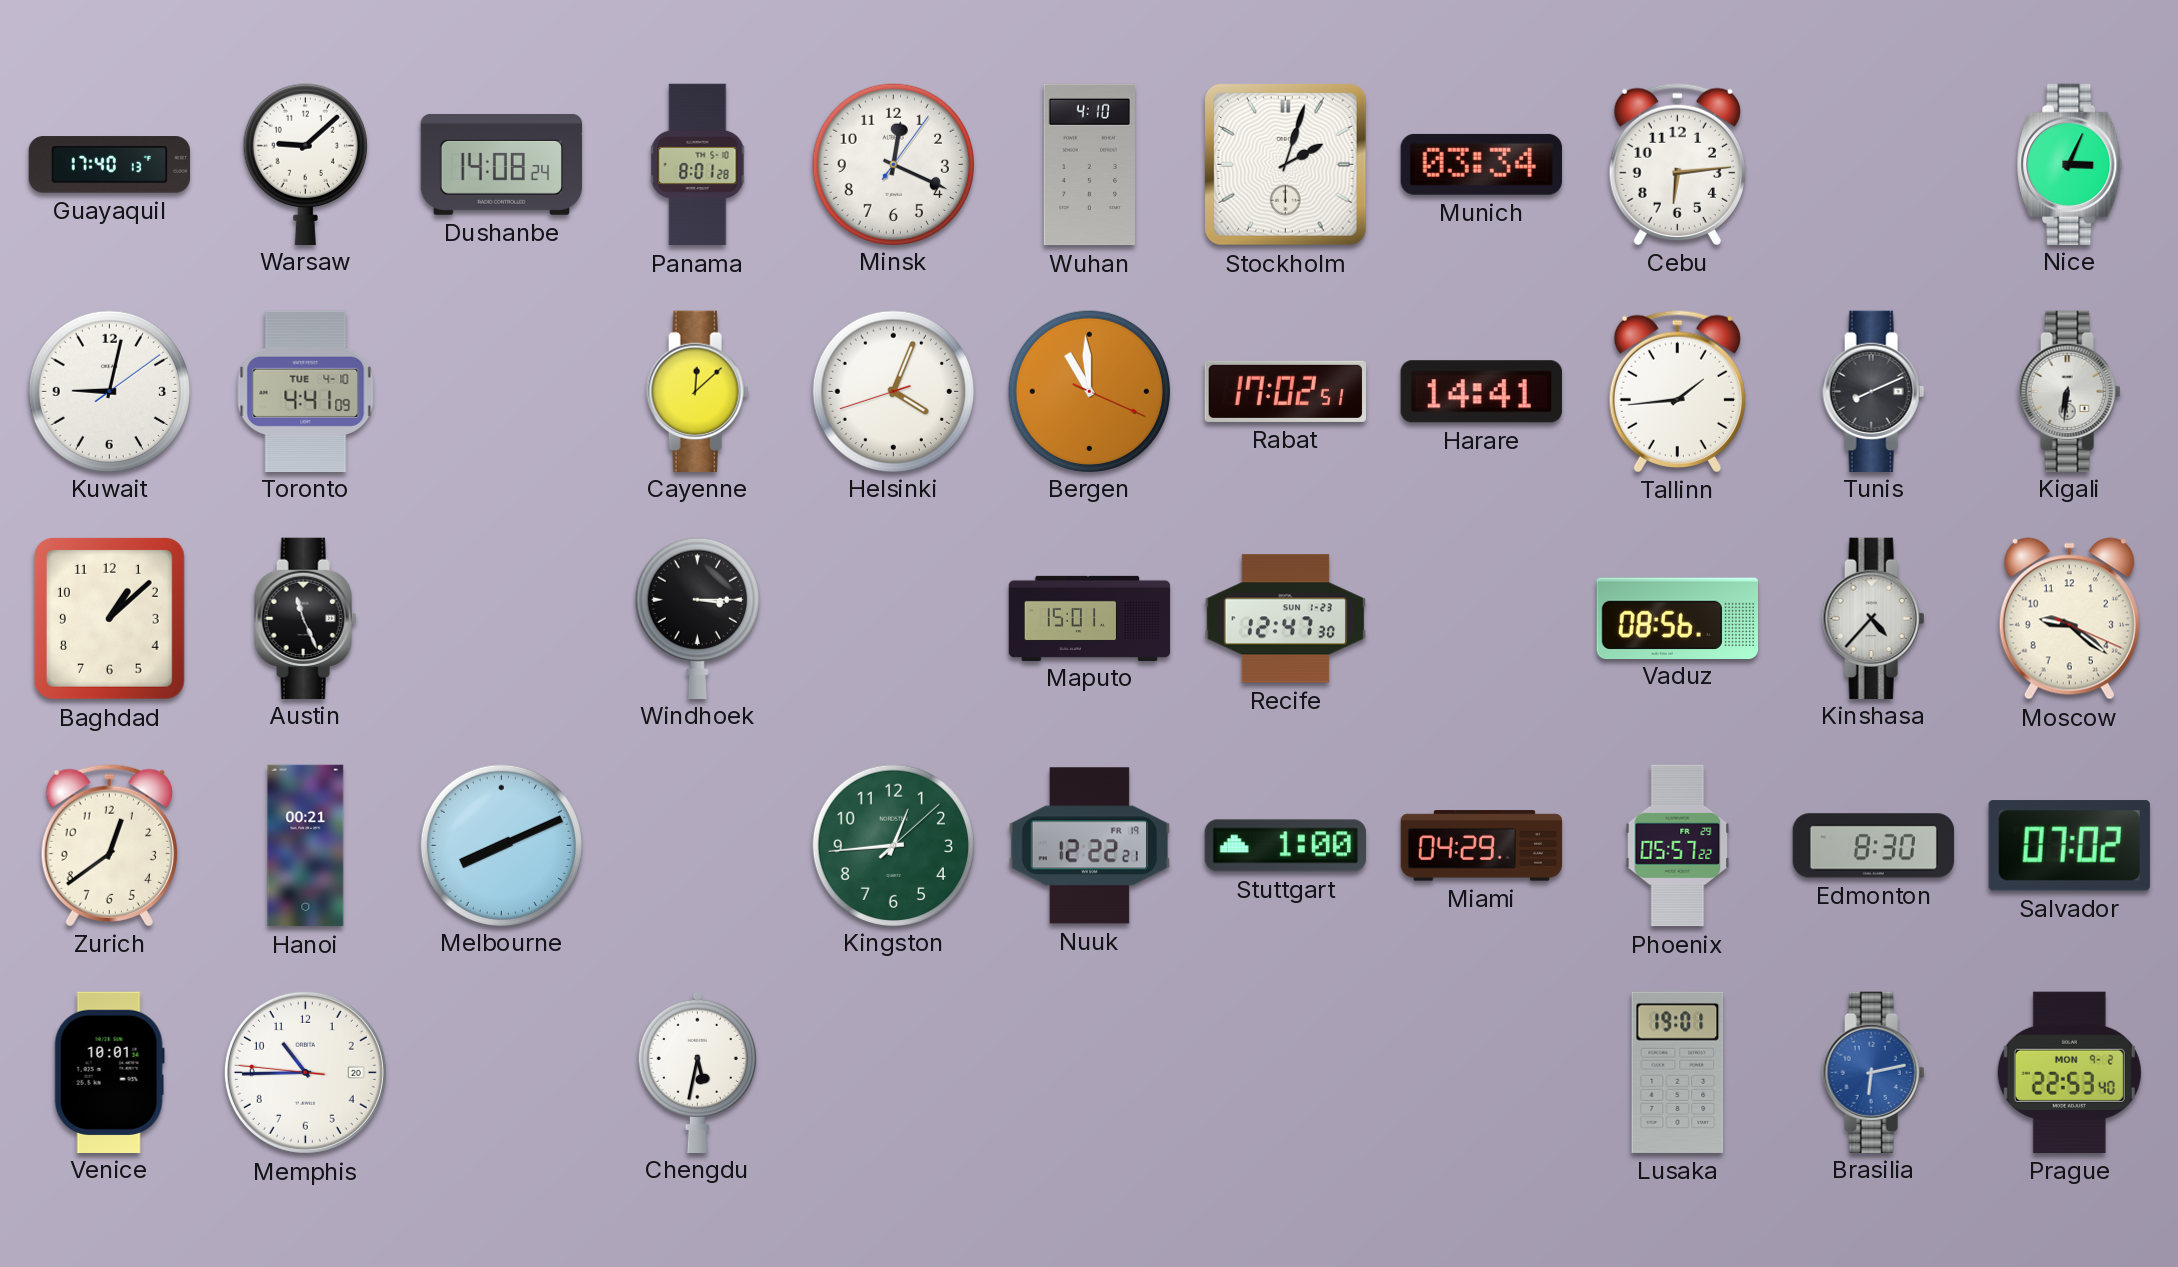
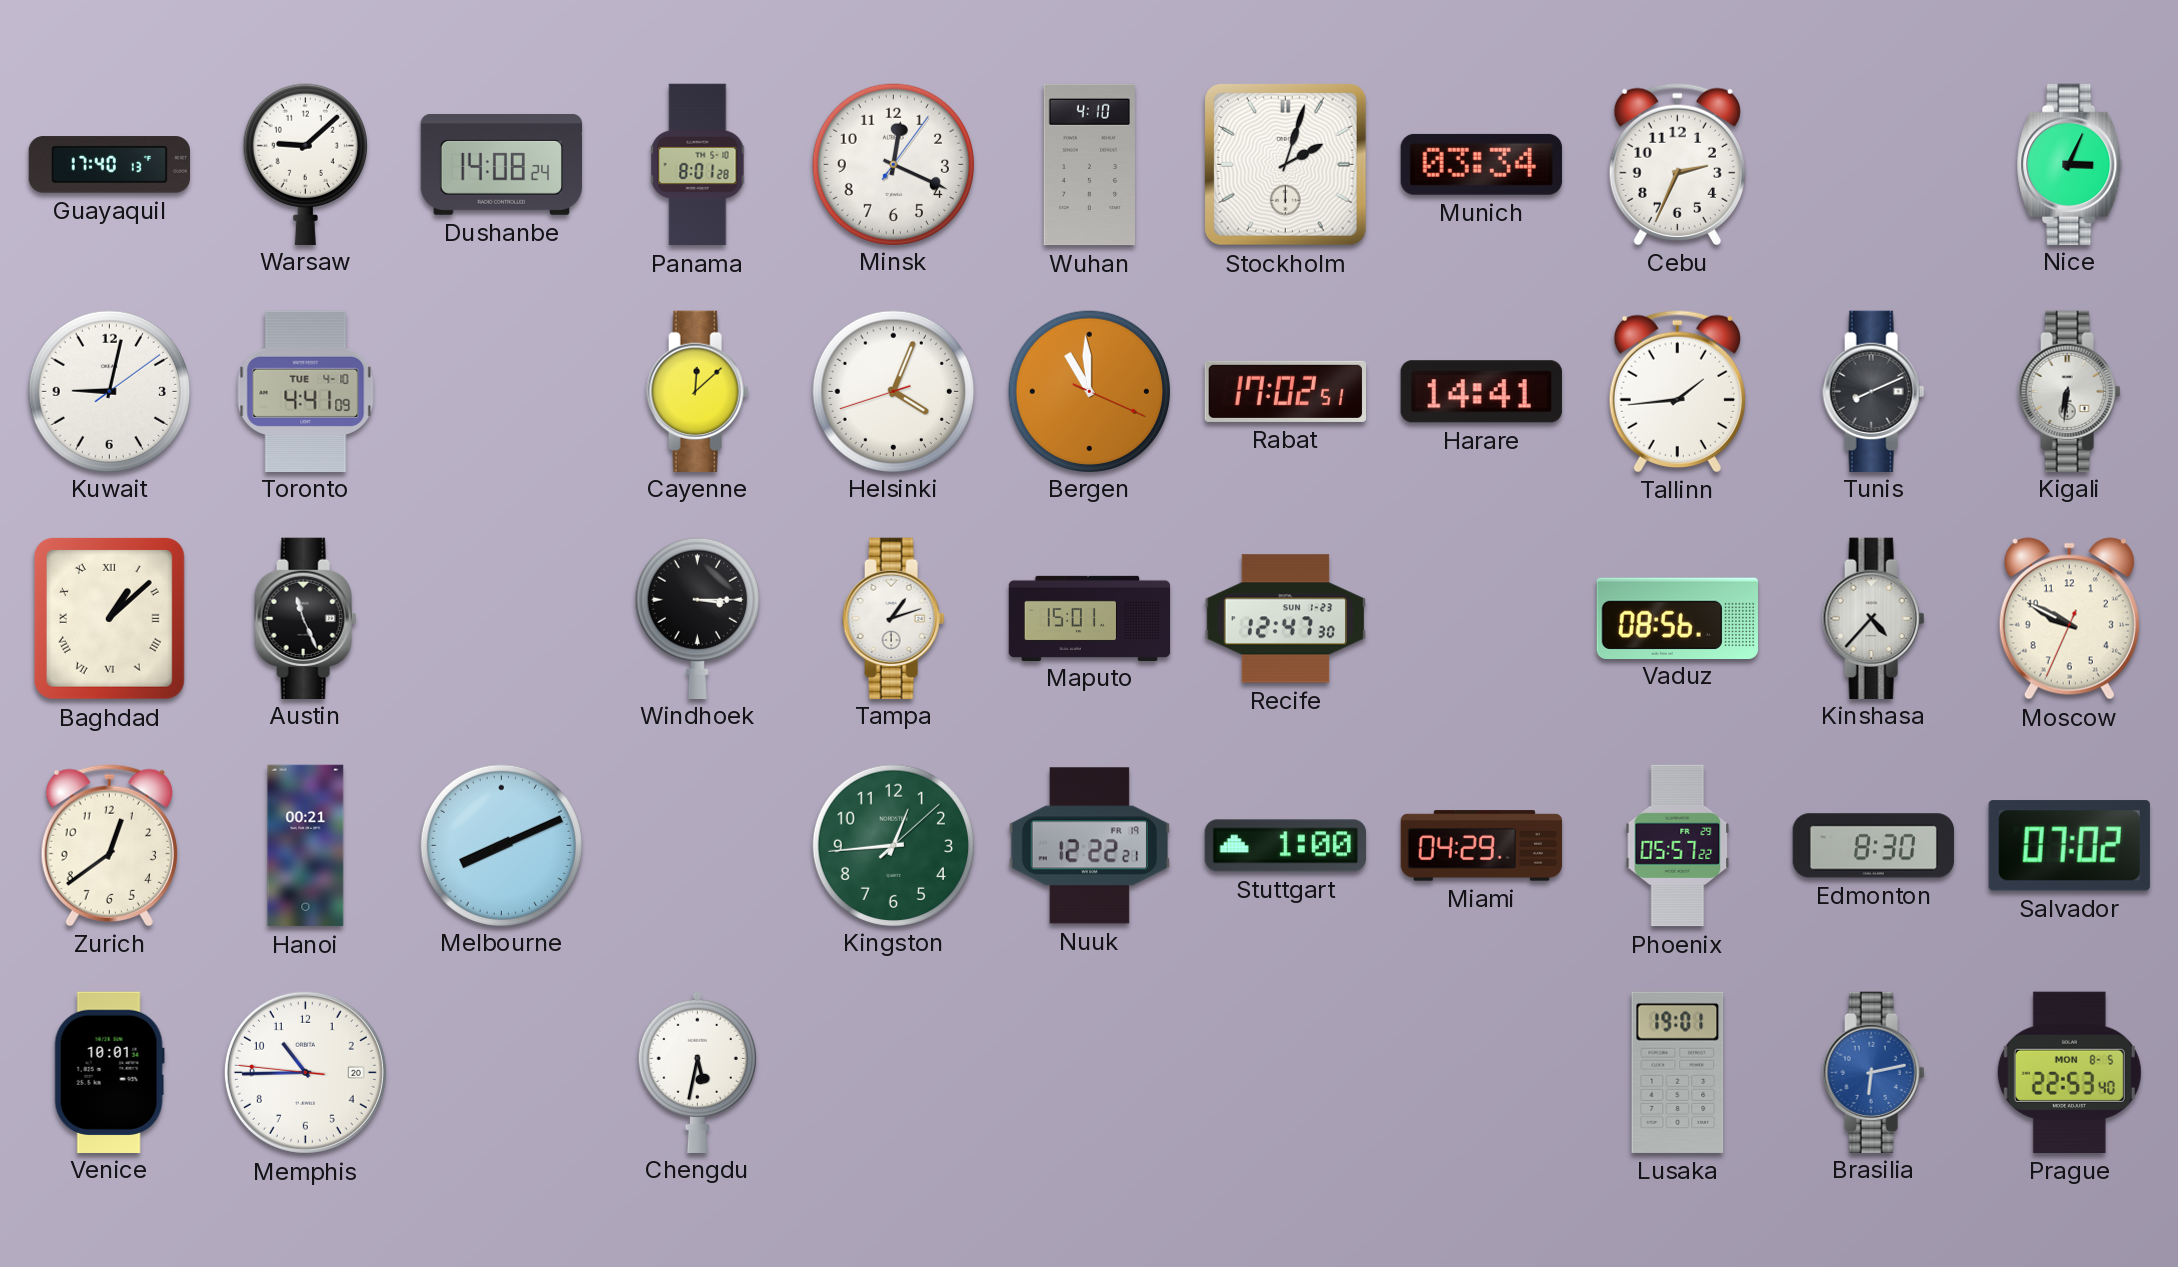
Cebu: 6:14 -> 2:34 (1677, 164)
Baghdad numerals: Arabic -> Roman (109, 618)
Tampa: none -> 1:12 (894, 618)
Moscow: 9:21 -> 9:49 (2069, 619)
Prague date: MON 9-2 -> MON 8-5 (2069, 1072)
